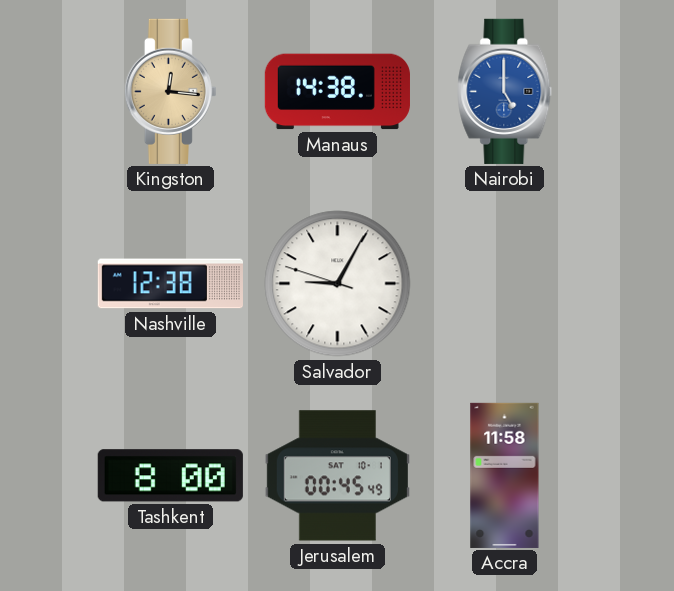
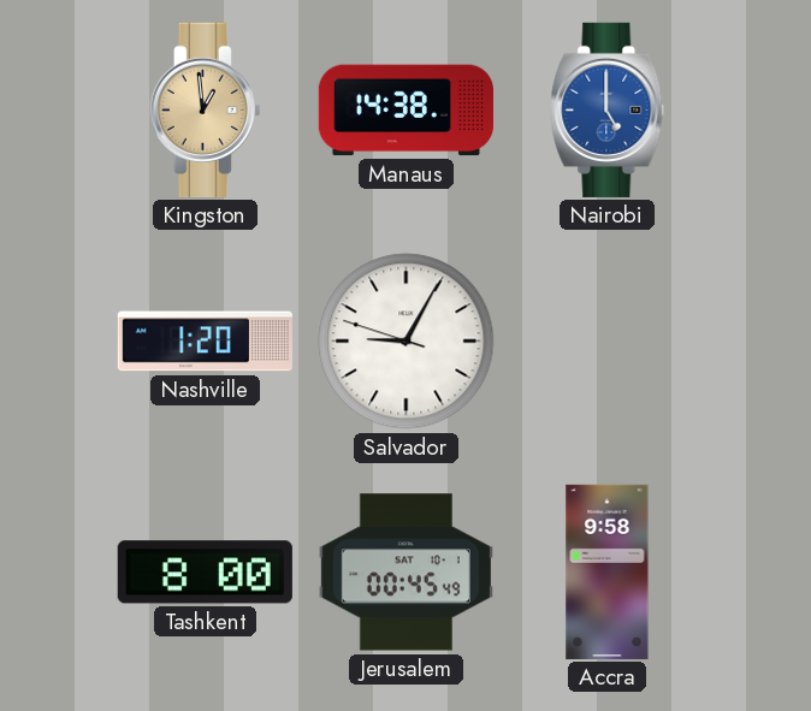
Kingston: 12:16 -> 12:59 (205, 109)
Nashville: 12:38 -> 1:20 (205, 342)
Accra: 11:58 -> 9:58 (608, 571)
